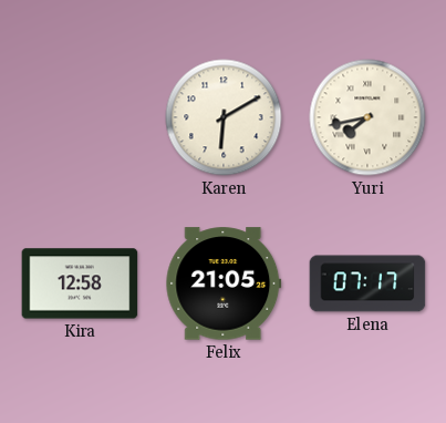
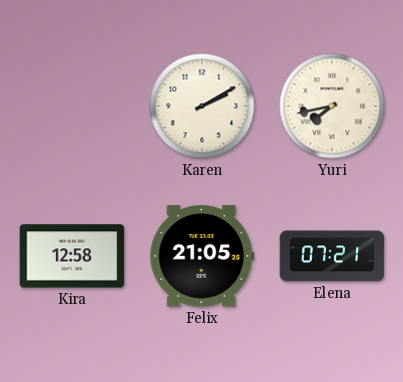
Karen: 6:10 -> 2:10 (202, 106)
Elena: 07:17 -> 07:21 (332, 256)
